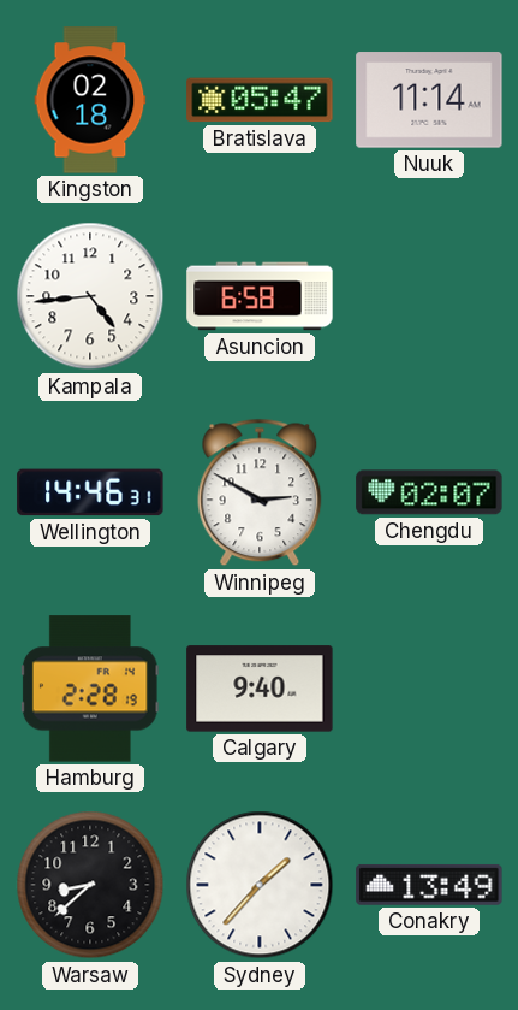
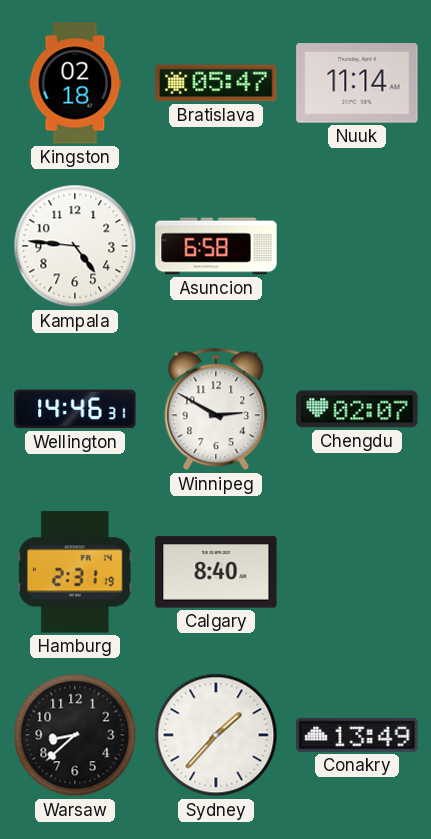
Kampala: 4:44 -> 4:46 (75, 246)
Hamburg: 2:28 -> 2:31 (75, 572)
Calgary: 9:40 -> 8:40 (216, 572)
